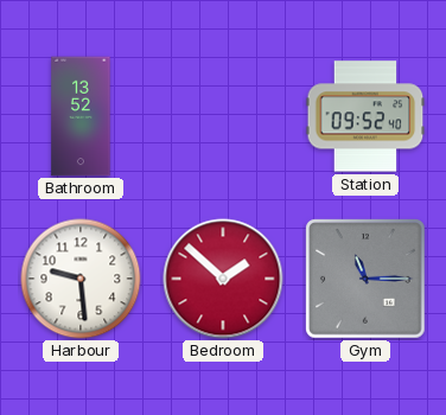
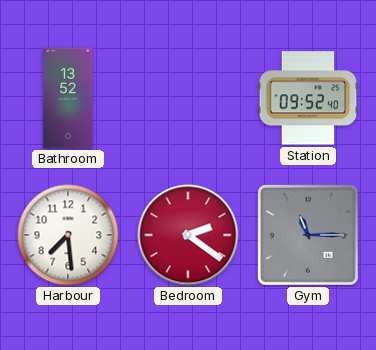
Harbour: 9:29 -> 7:29 (68, 235)
Bedroom: 1:52 -> 2:21 (188, 235)
